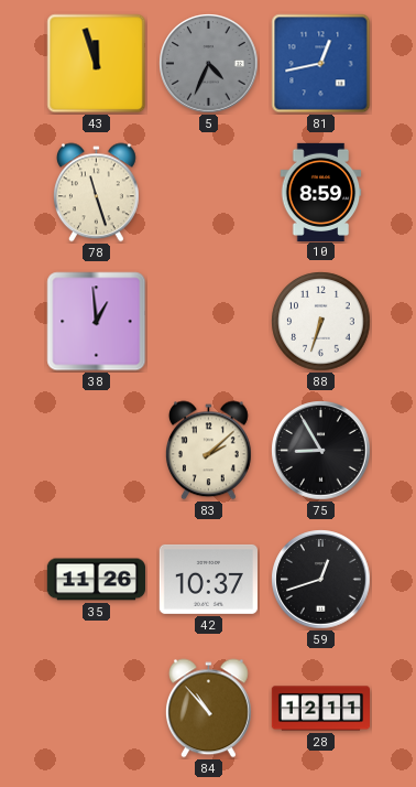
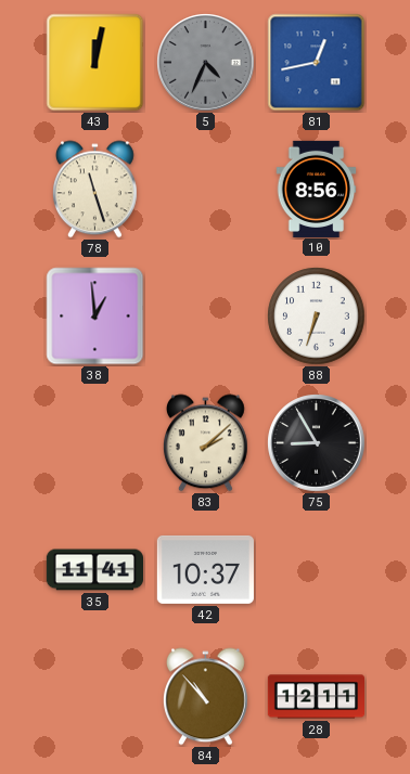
43: 11:57 -> 12:02 (95, 63)
10: 8:59 -> 8:56 (317, 189)
35: 11:26 -> 11:41 (94, 570)
59: 12:42 -> none (321, 580)
